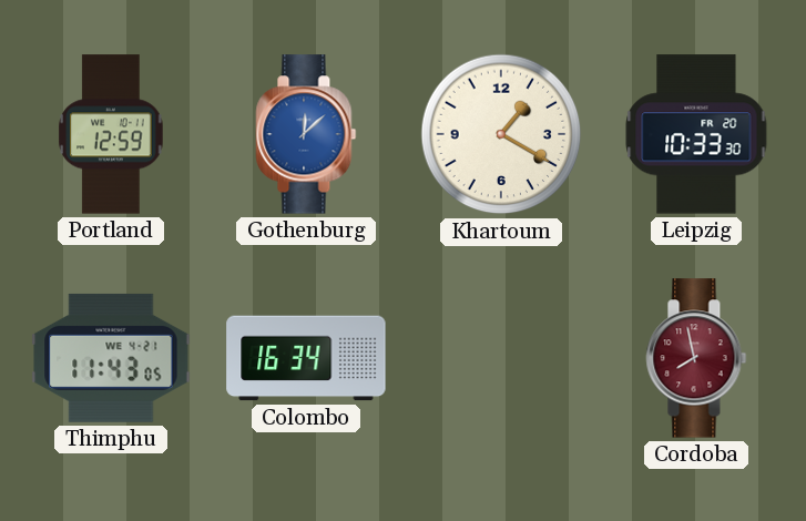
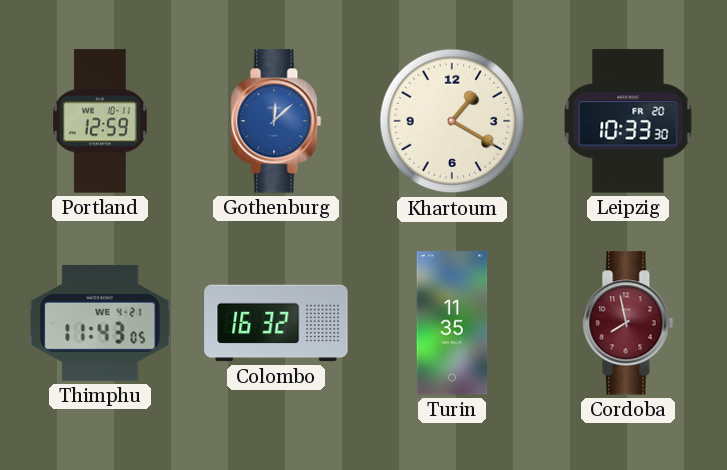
Colombo: 16:34 -> 16:32 (276, 323)
Turin: none -> 11:35 (452, 323)
